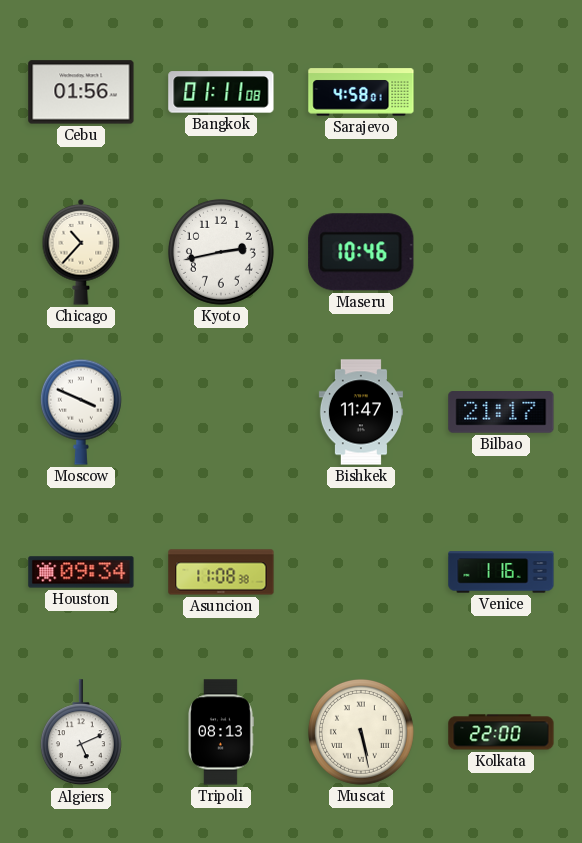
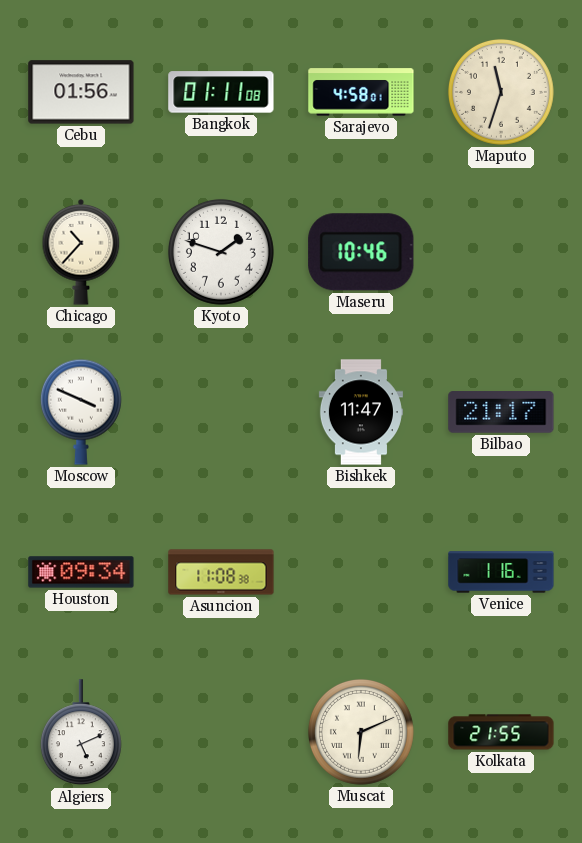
Maputo: none -> 11:33 (501, 92)
Kyoto: 2:43 -> 1:48 (221, 252)
Tripoli: 08:13 -> none (221, 732)
Muscat: 5:28 -> 6:11 (361, 732)
Kolkata: 22:00 -> 21:55 (501, 732)
